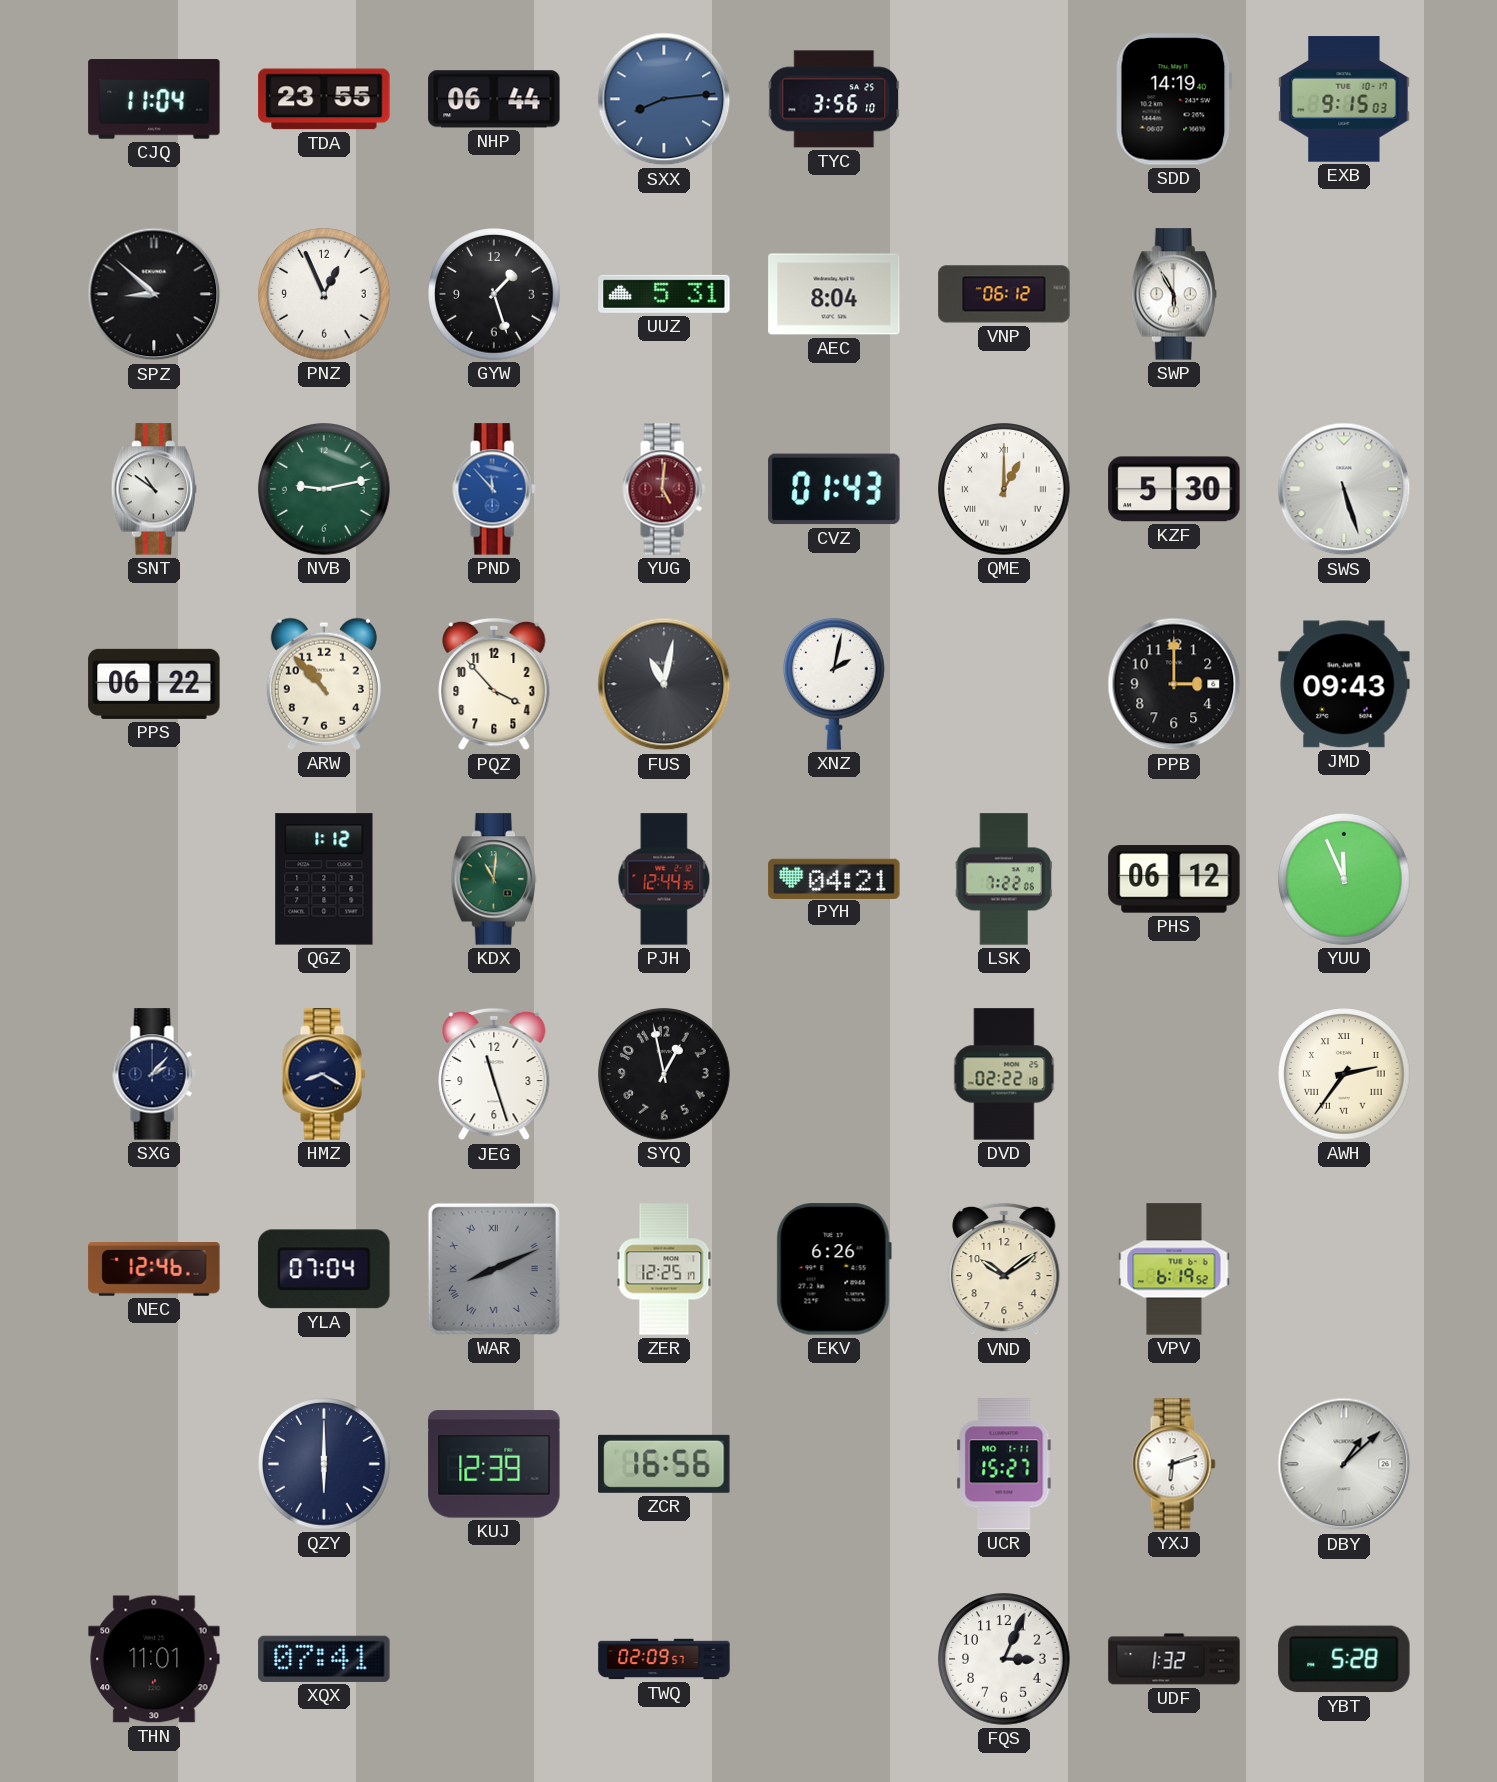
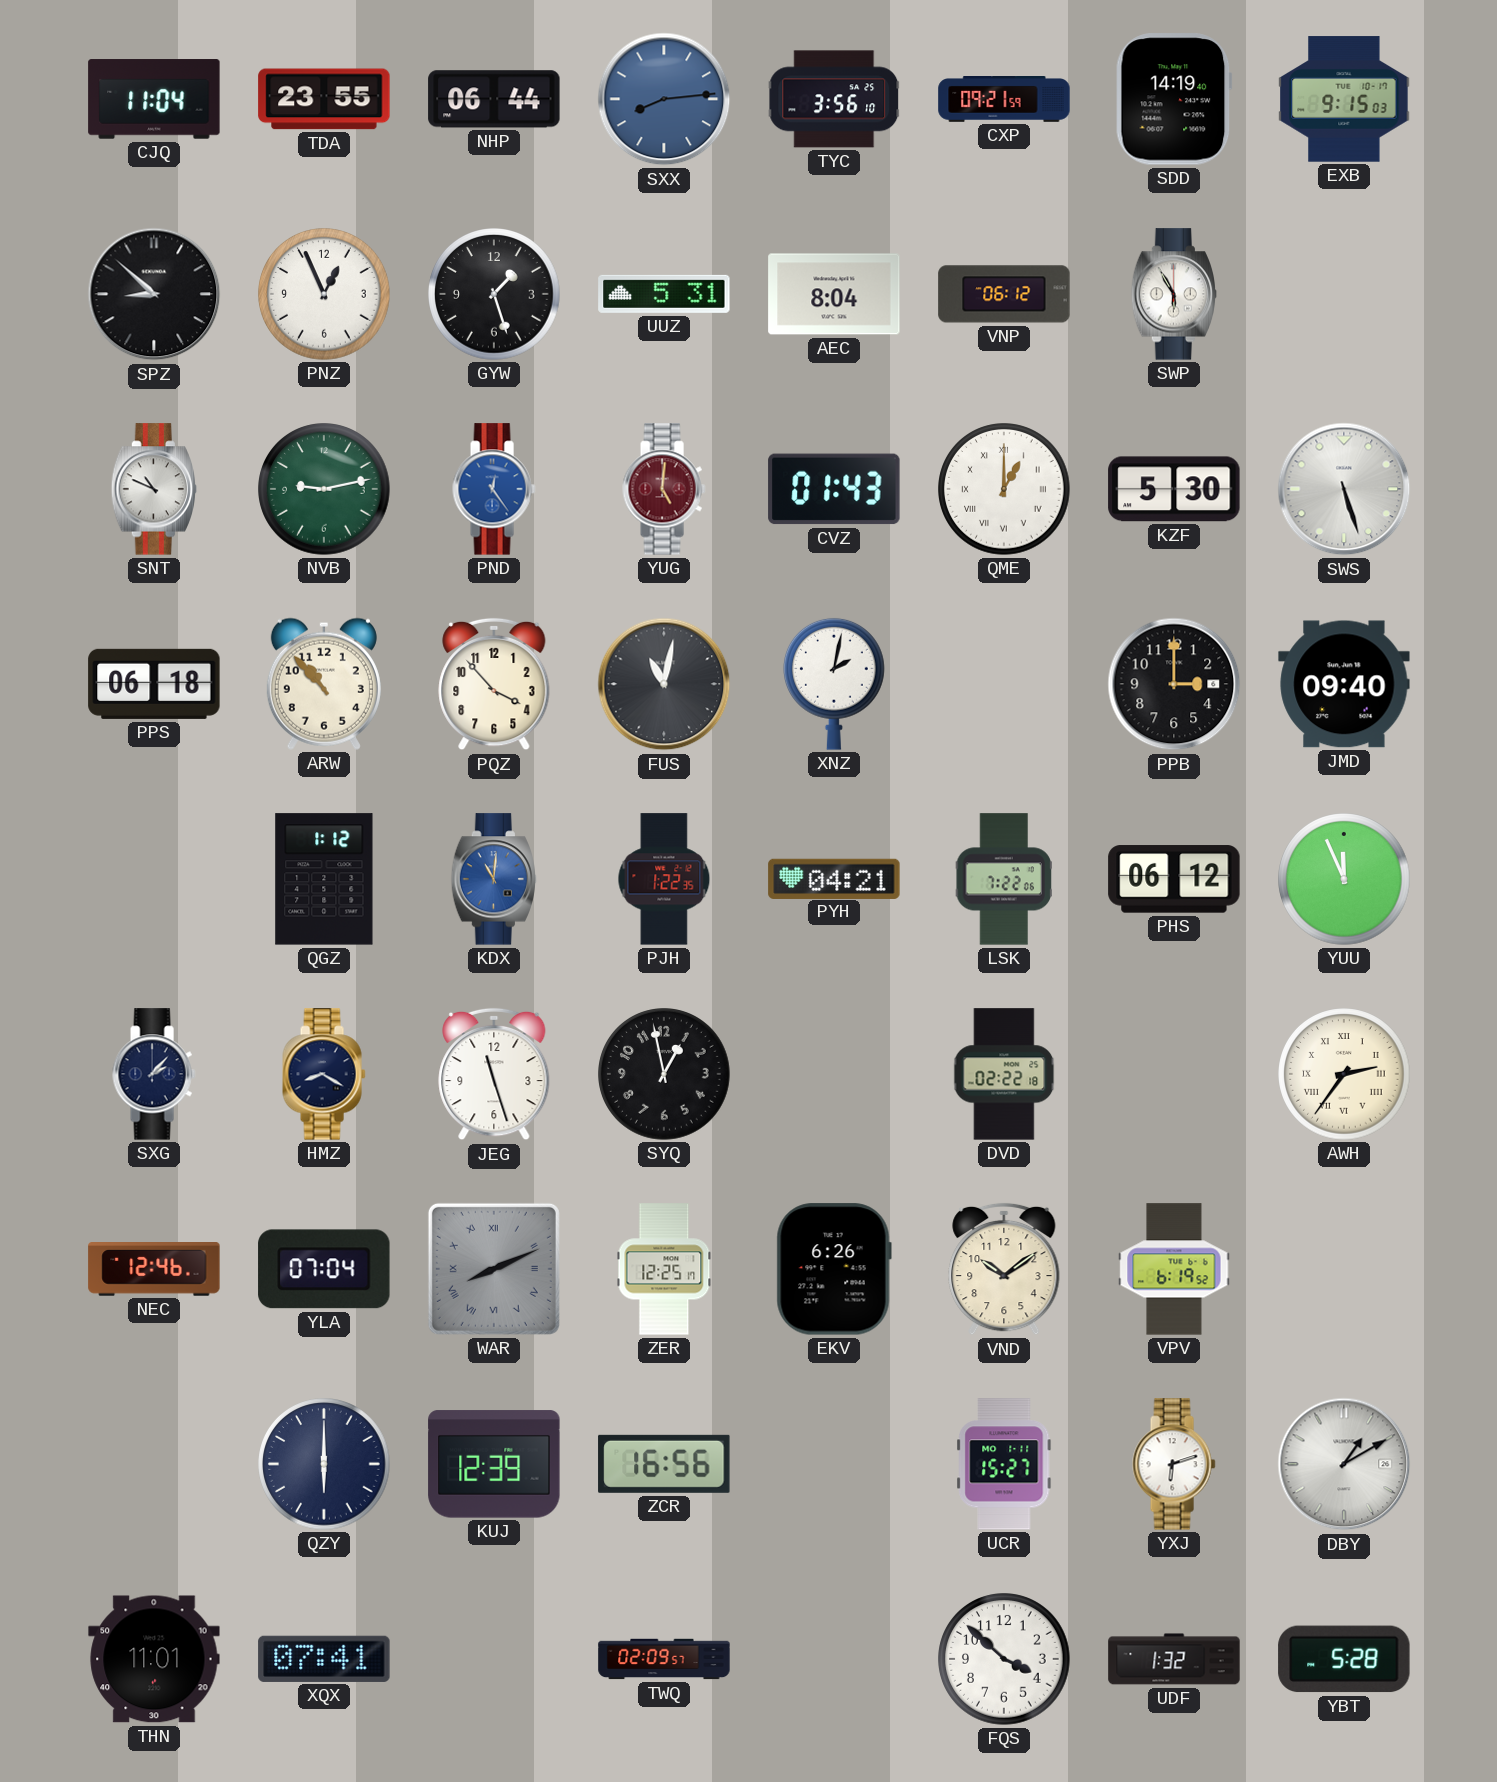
CXP: none -> 09:21 (1004, 100)
SNT: 10:51 -> 10:49 (154, 489)
PND: 11:53 -> 12:24 (494, 489)
PPS: 06:22 -> 06:18 (154, 684)
JMD: 09:43 -> 09:40 (1344, 684)
KDX dial: green -> blue (494, 879)
PJH: 12:44 -> 1:22 (664, 879)
DBY: 1:08 -> 1:10 (1344, 1464)
FQS: 3:04 -> 3:52 (1004, 1659)
